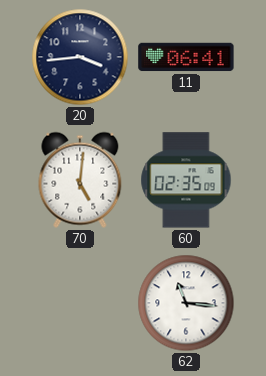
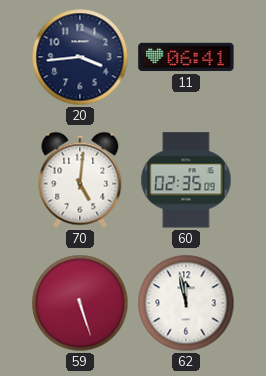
59: none -> 5:27 (80, 303)
62: 11:16 -> 11:58 (186, 303)
